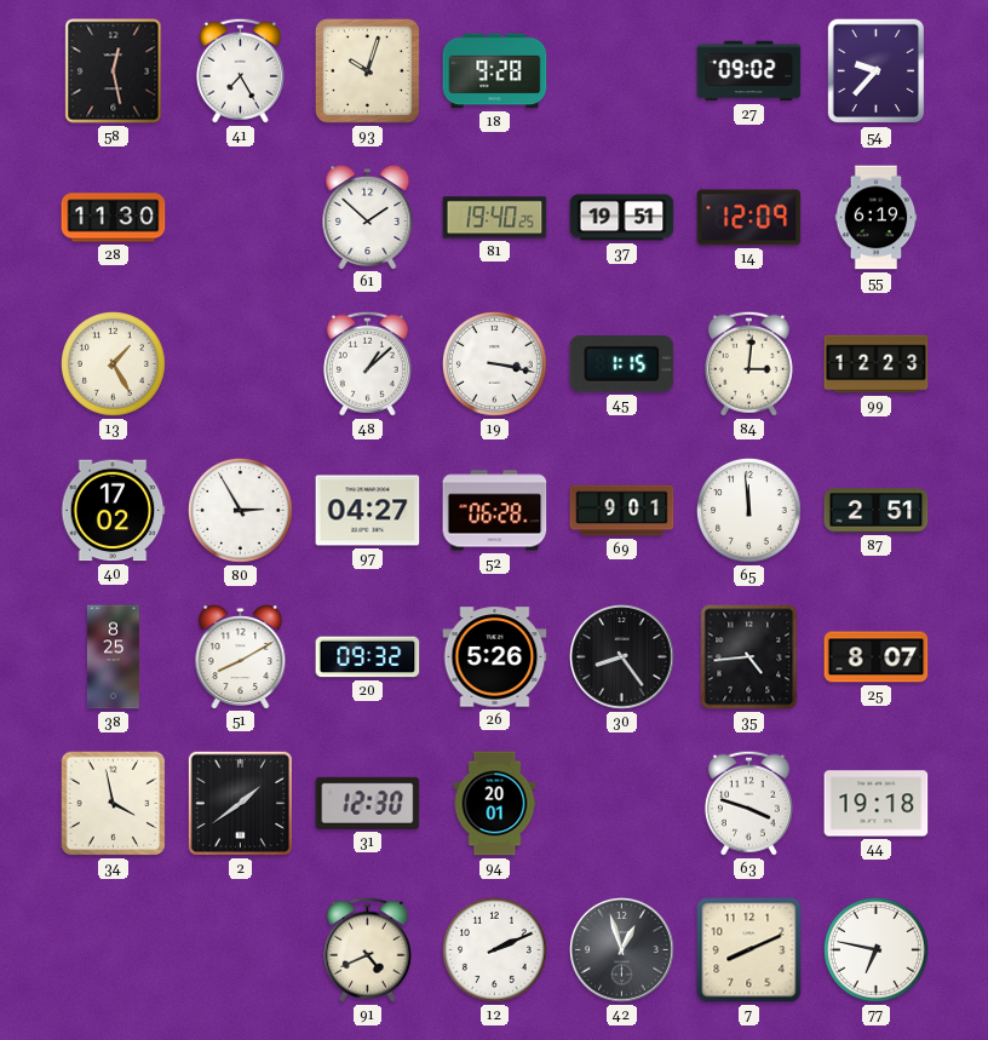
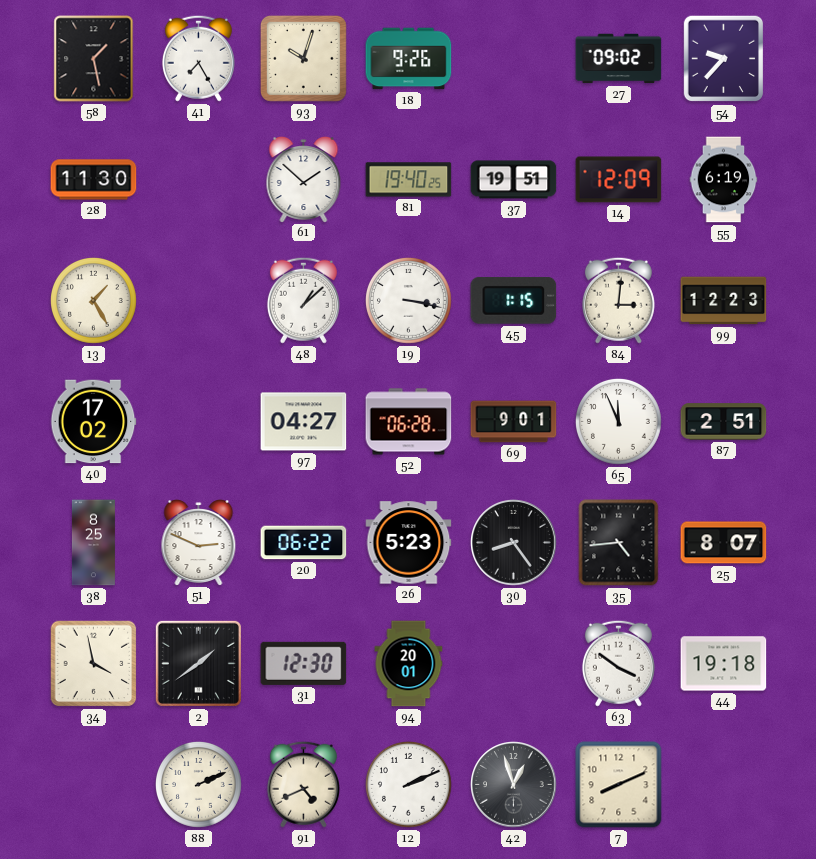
58: 12:28 -> 1:28 (94, 59)
18: 9:28 -> 9:26 (409, 59)
80: 2:55 -> none (241, 511)
65: 11:59 -> 11:56 (619, 422)
51: 8:10 -> 2:49 (199, 543)
20: 09:32 -> 06:22 (304, 543)
26: 5:26 -> 5:23 (409, 543)
63: 3:48 -> 3:51 (618, 663)
88: none -> 2:11 (199, 785)
77: 6:47 -> none (877, 950)
